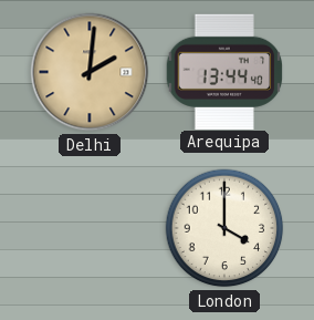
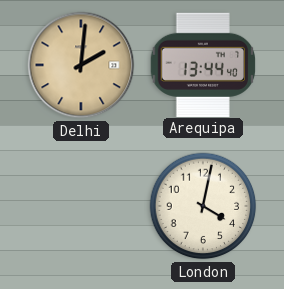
London: 4:00 -> 4:02 (203, 206)
